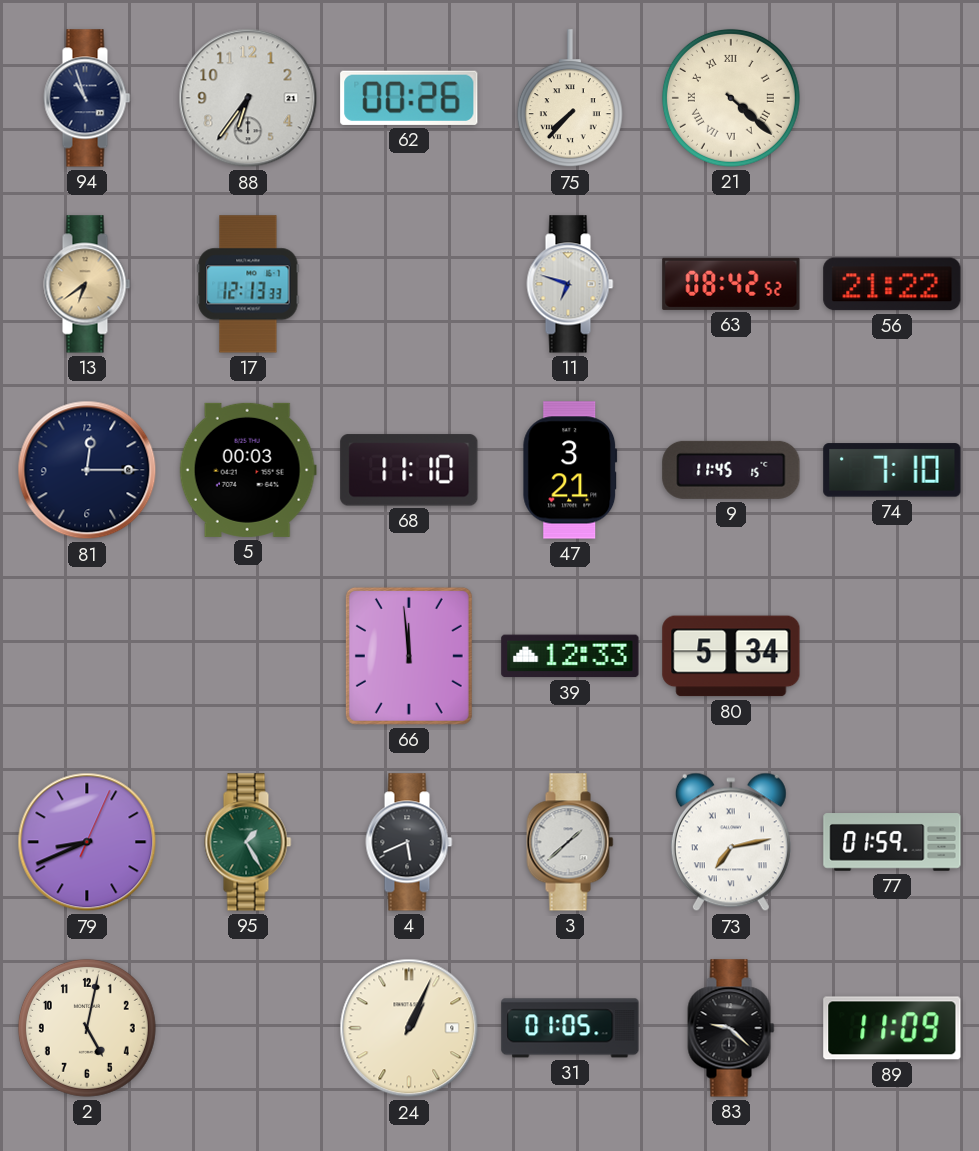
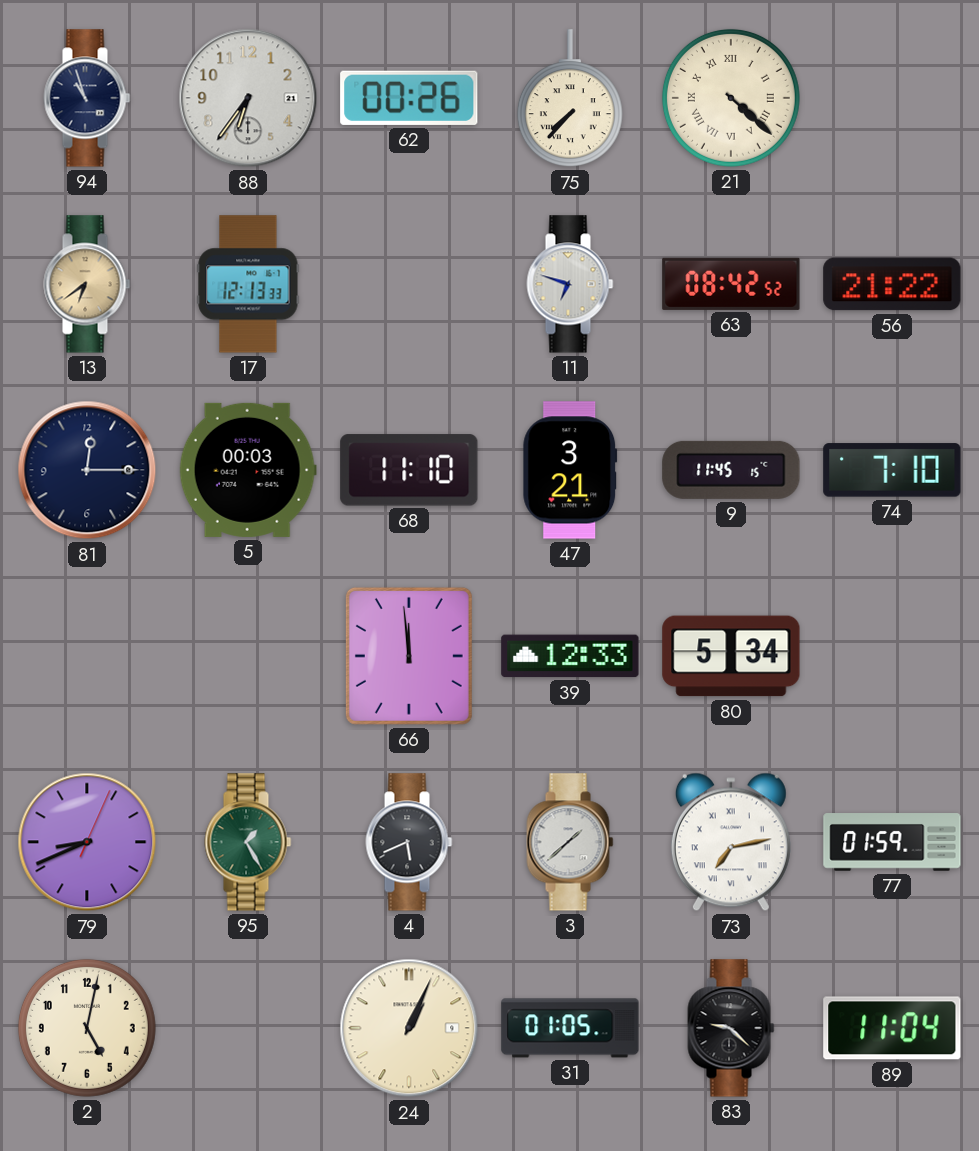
89: 11:09 -> 11:04 (892, 1028)
